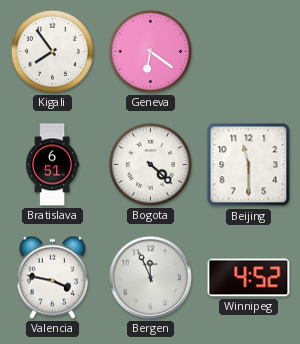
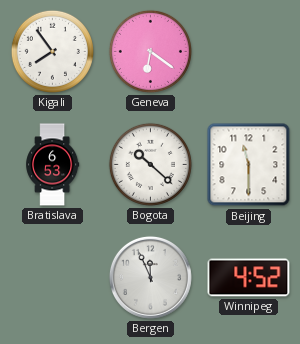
Bratislava: 6:51 -> 6:53 (53, 165)
Bogota: 4:22 -> 10:22 (150, 164)
Valencia: 3:47 -> none (52, 277)
